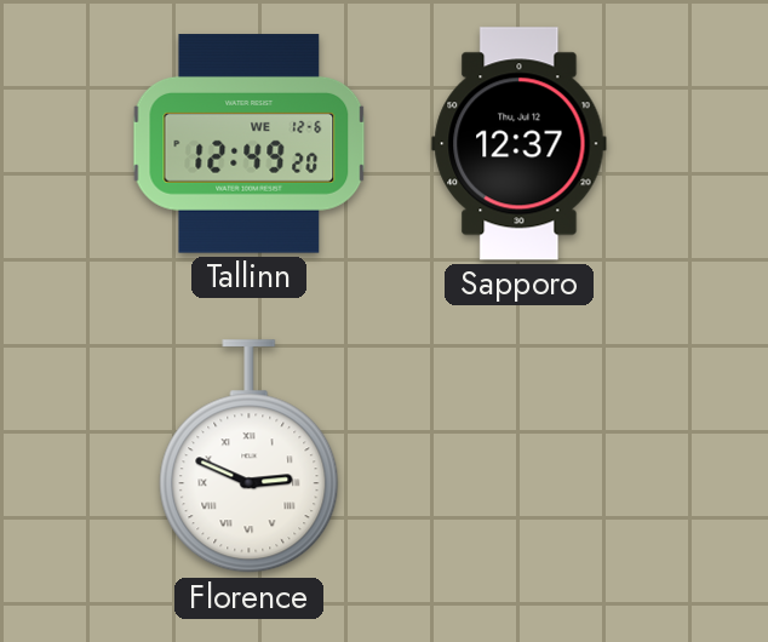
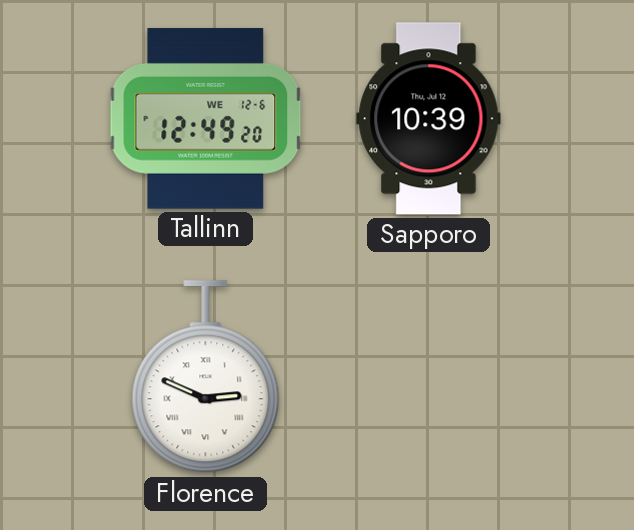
Sapporo: 12:37 -> 10:39 (429, 119)
